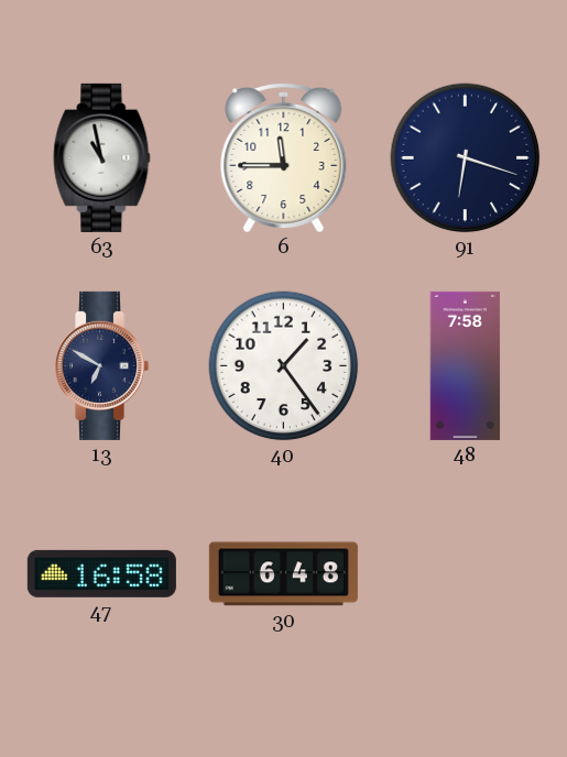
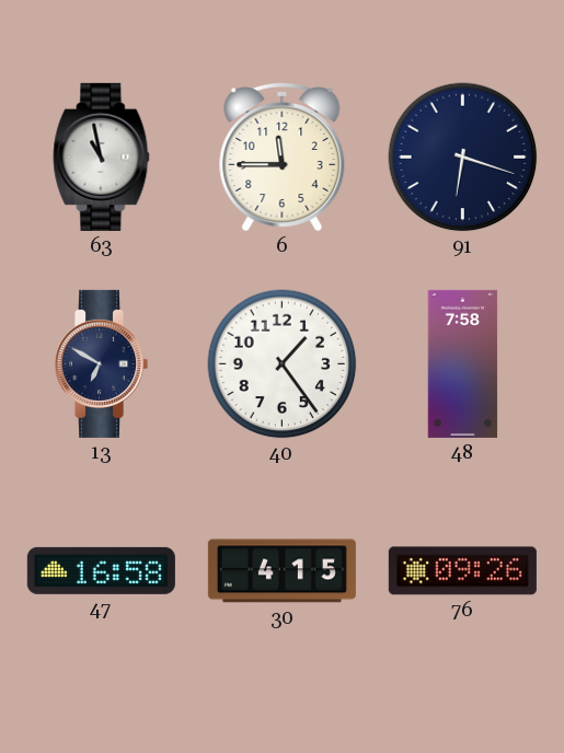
30: 6:48 -> 4:15 (281, 571)
76: none -> 09:26 (462, 571)
